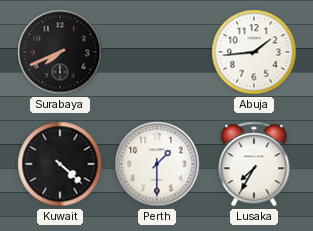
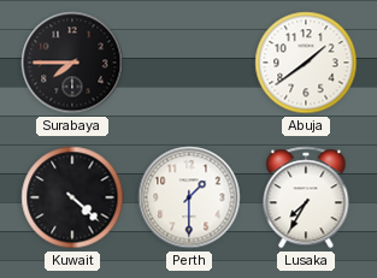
Surabaya: 7:41 -> 7:45 (72, 63)
Abuja: 1:44 -> 1:39 (306, 63)
